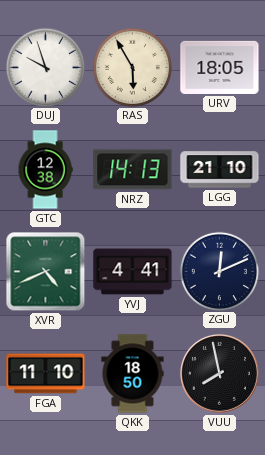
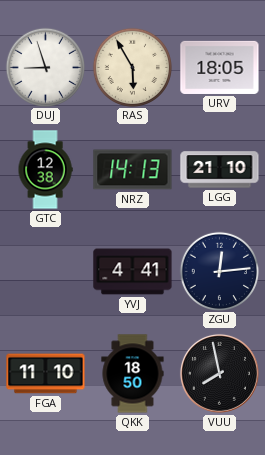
DUJ: 9:57 -> 8:57 (45, 67)
XVR: 4:41 -> none (46, 272)
ZGU: 12:11 -> 12:14 (219, 271)
